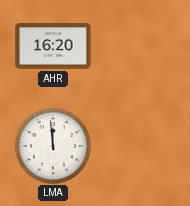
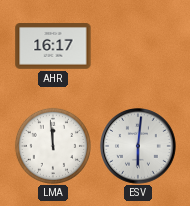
AHR: 16:20 -> 16:17 (53, 47)
ESV: none -> 6:01 (139, 147)
